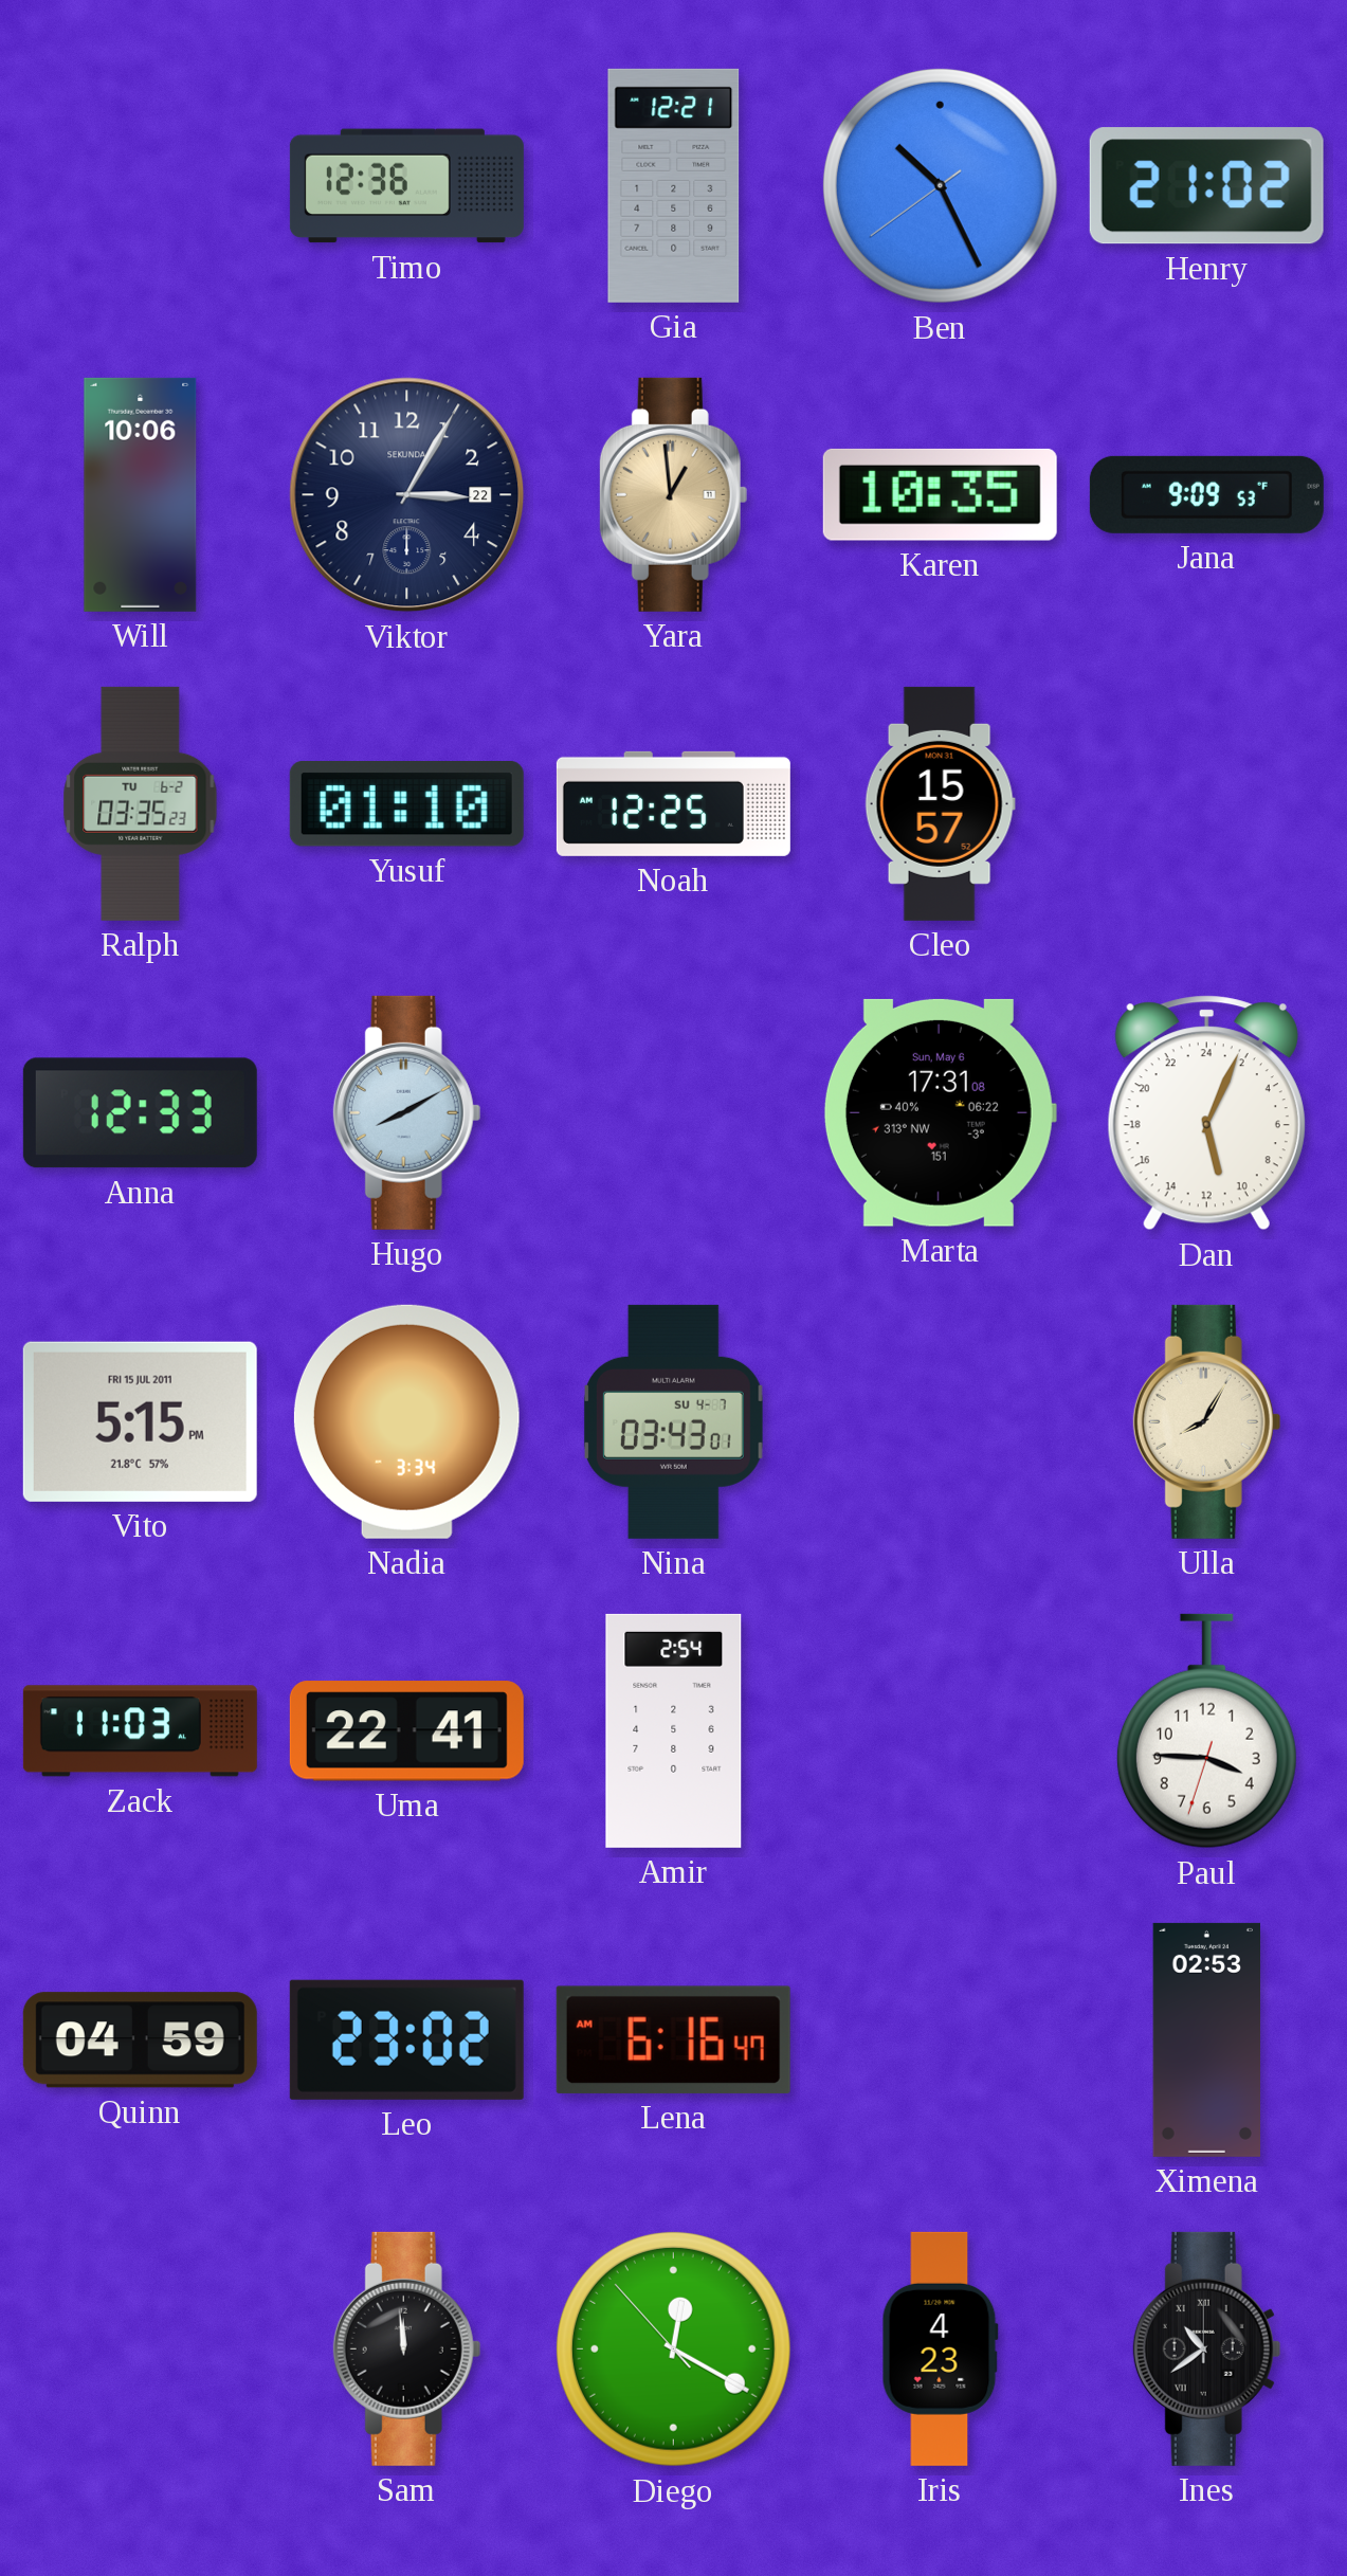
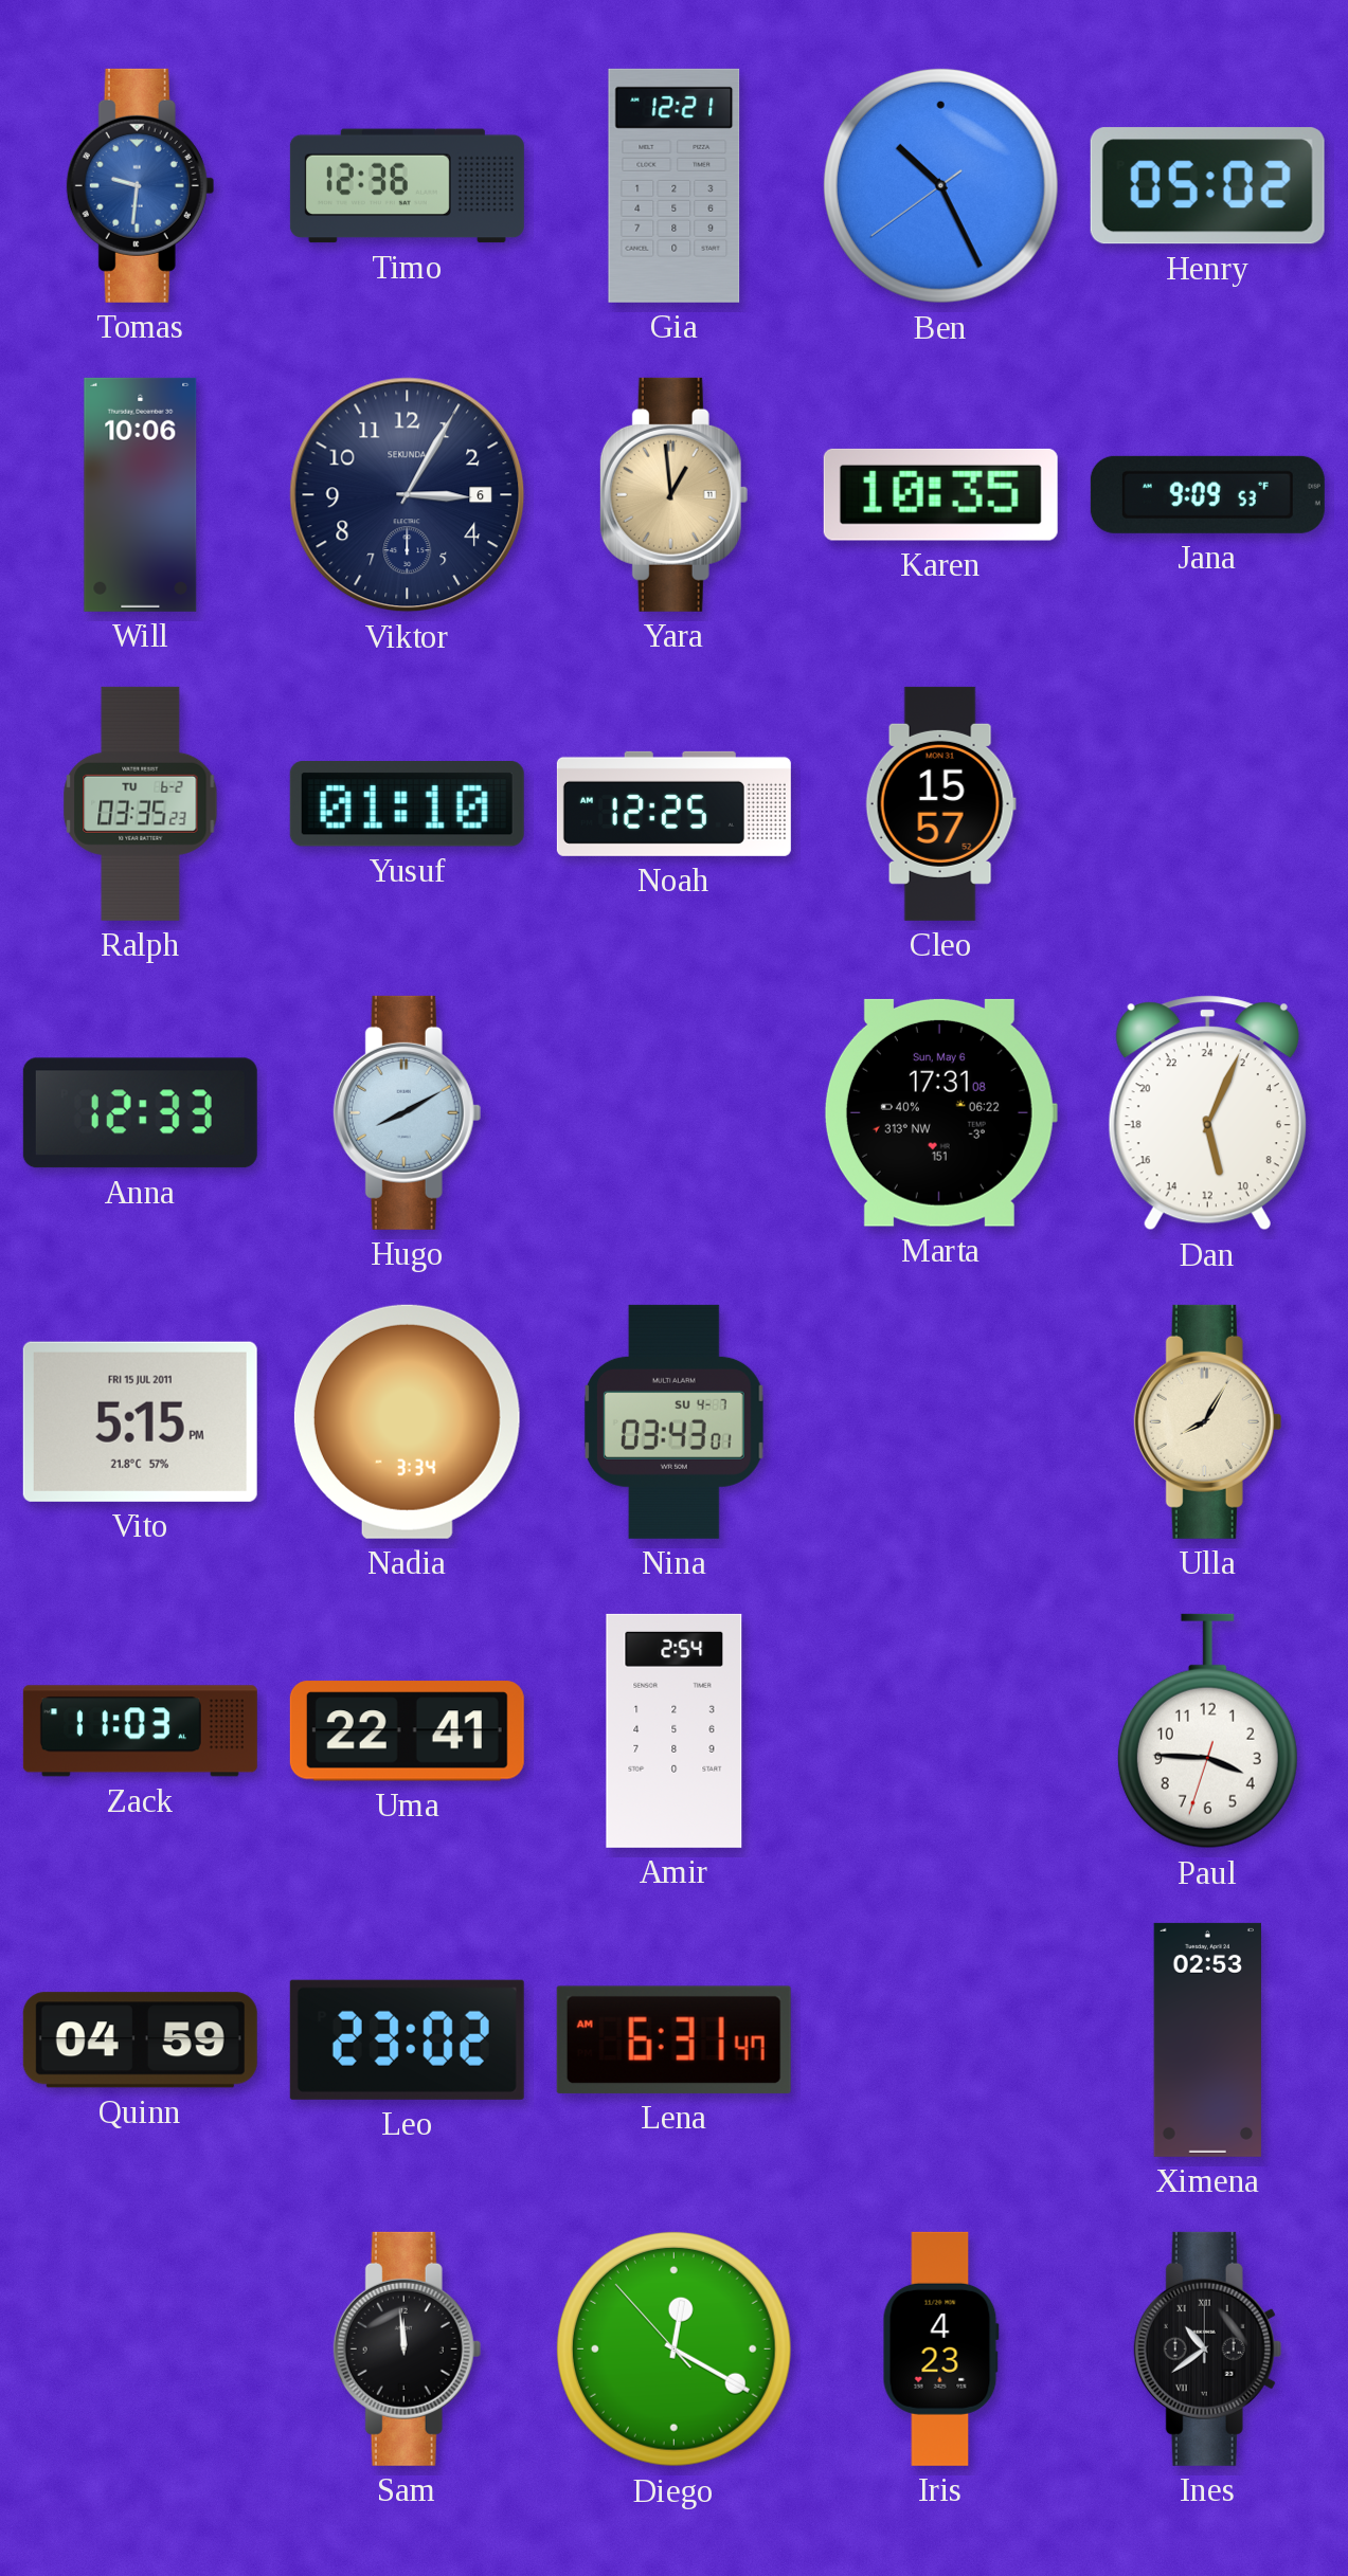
Tomas: none -> 9:31 (141, 185)
Henry: 21:02 -> 05:02 (1207, 186)
Viktor date: 22 -> 6 (408, 495)
Lena: 6:16 -> 6:31 (673, 2039)
